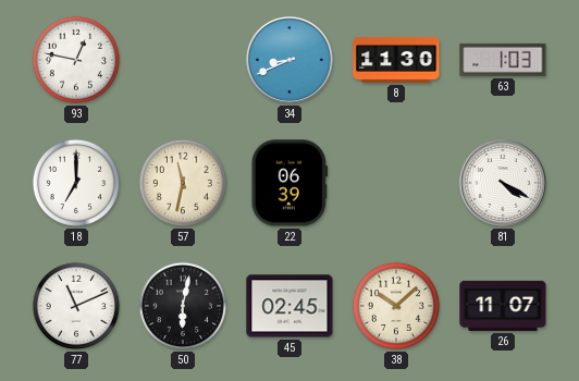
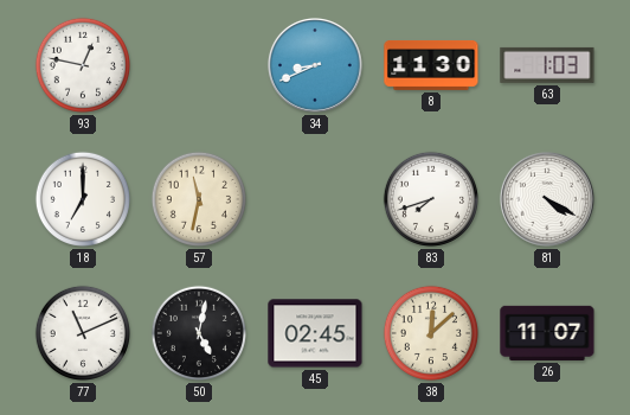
22: 06:39 -> none (289, 183)
83: none -> 7:42 (431, 199)
50: 6:02 -> 5:02 (199, 333)
38: 10:08 -> 12:08 (431, 333)
